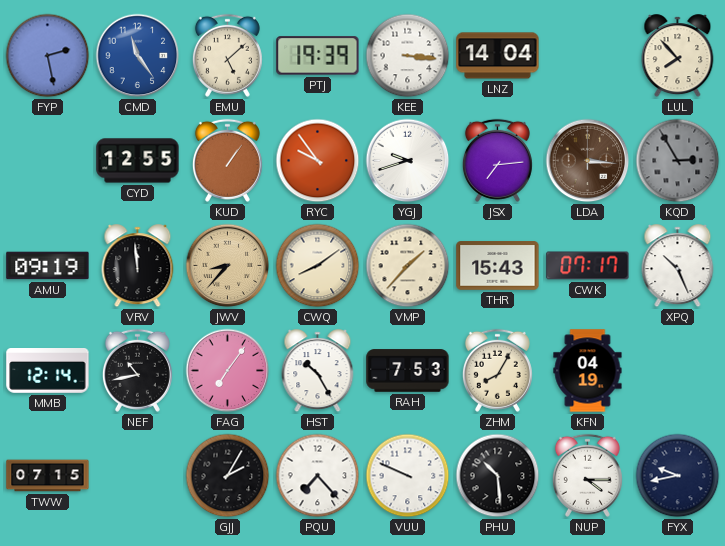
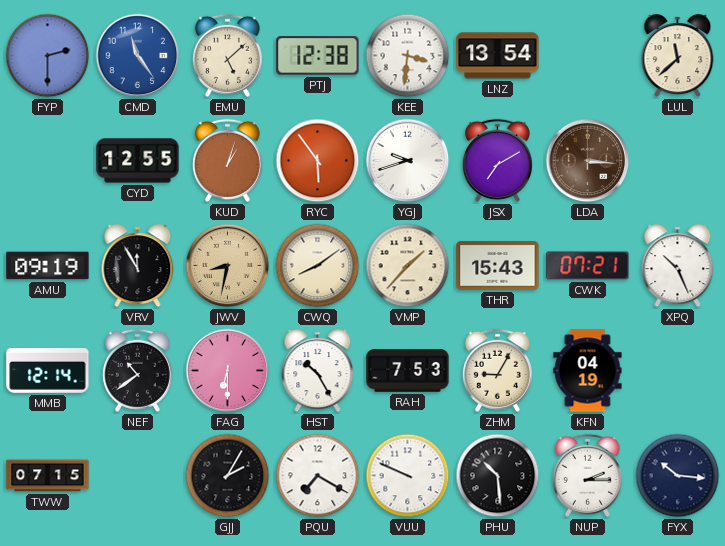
FYP: 2:28 -> 2:30 (48, 56)
PTJ: 19:39 -> 12:38 (318, 56)
KEE: 3:16 -> 3:31 (408, 56)
LNZ: 14:04 -> 13:54 (498, 56)
LUL: 7:53 -> 11:38 (678, 56)
KUD: 1:06 -> 1:03 (227, 160)
RYC: 9:54 -> 5:54 (318, 161)
JSX: 7:14 -> 7:10 (497, 160)
KQD: 2:55 -> none (678, 161)
VRV: 11:59 -> 11:55 (138, 266)
JWV: 8:37 -> 8:32 (228, 266)
CWK: 07:17 -> 07:21 (588, 266)
NEF: 10:43 -> 10:39 (137, 370)
FAG: 7:06 -> 6:30 (228, 371)
ZHM: 8:05 -> 9:05 (497, 370)
PQU: 7:23 -> 7:20 (318, 476)
NUP: 4:15 -> 2:15 (587, 475)
FYX: 9:43 -> 10:16 (678, 476)
